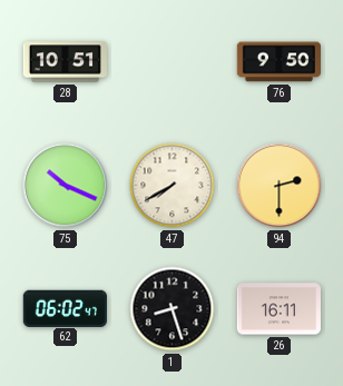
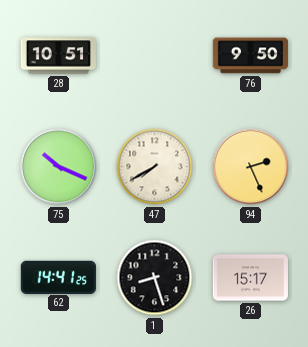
94: 2:30 -> 2:26 (251, 167)
62: 06:02 -> 14:41 (58, 277)
26: 16:11 -> 15:17 (250, 278)
